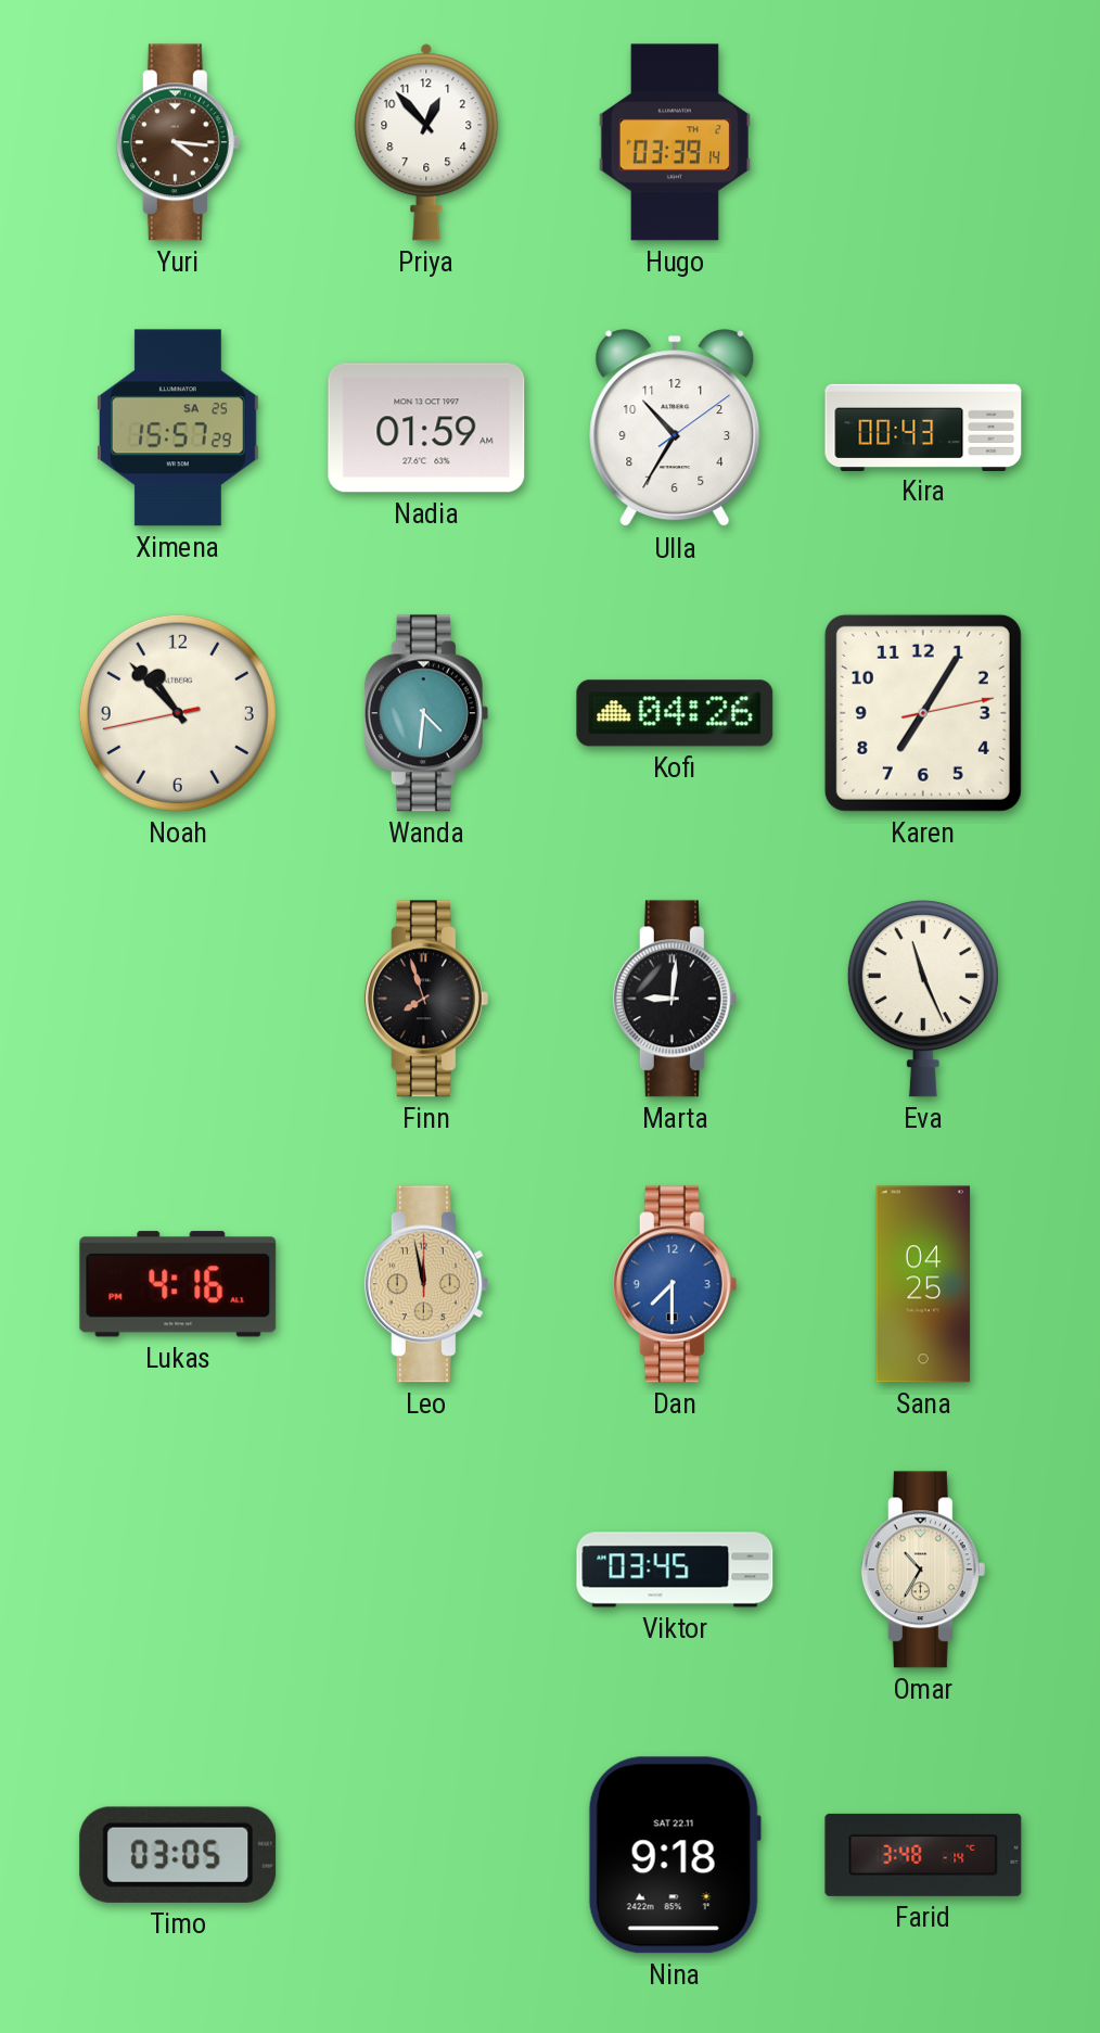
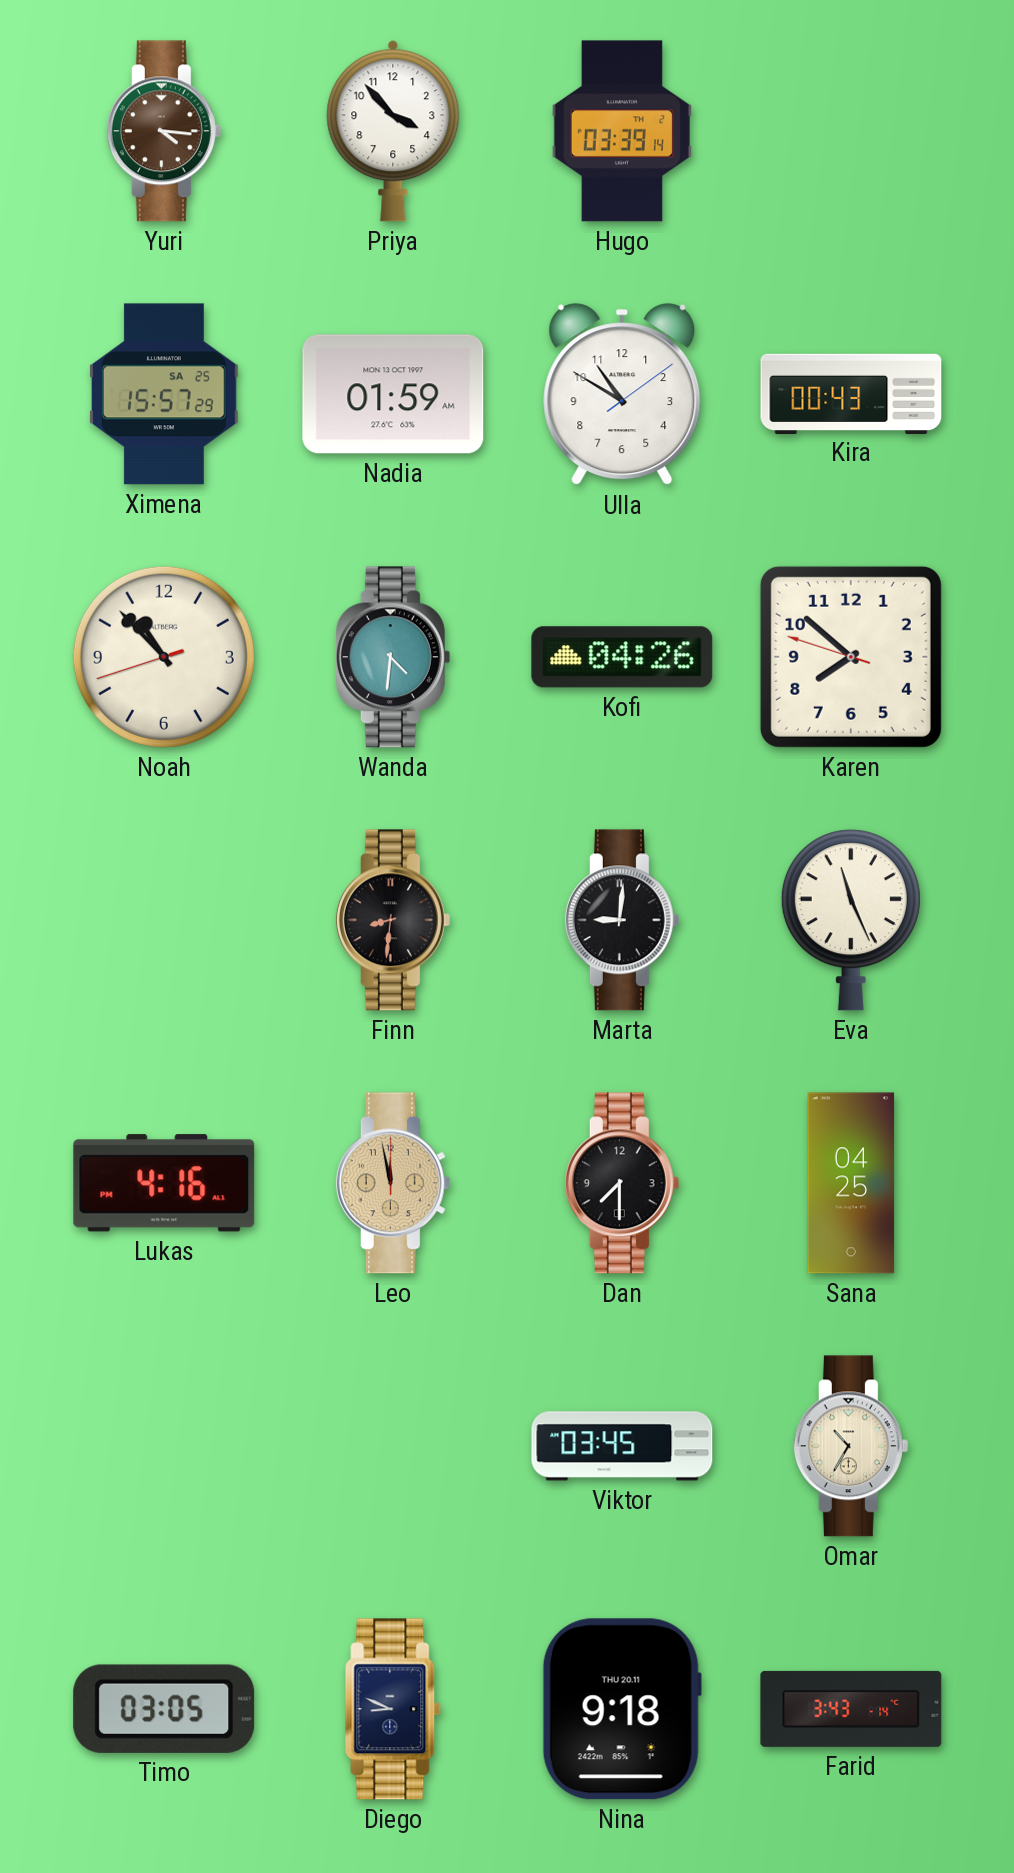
Priya: 12:53 -> 3:53 (393, 131)
Ulla: 10:35 -> 10:50 (622, 395)
Noah: 10:52:43 -> 10:52:42 (164, 657)
Karen: 7:05 -> 7:51 (851, 657)
Finn: 7:57 -> 8:31 (393, 920)
Dan dial: blue -> black (622, 1183)
Diego: none -> 8:49 (393, 1709)
Nina date: SAT 22.11 -> THU 20.11 (622, 1709)
Farid: 3:48 -> 3:43 (851, 1709)
